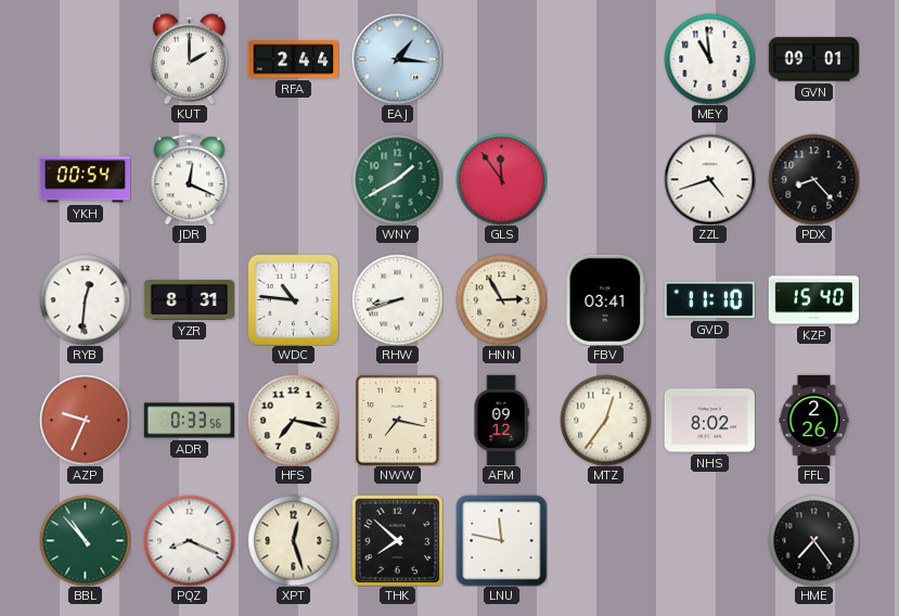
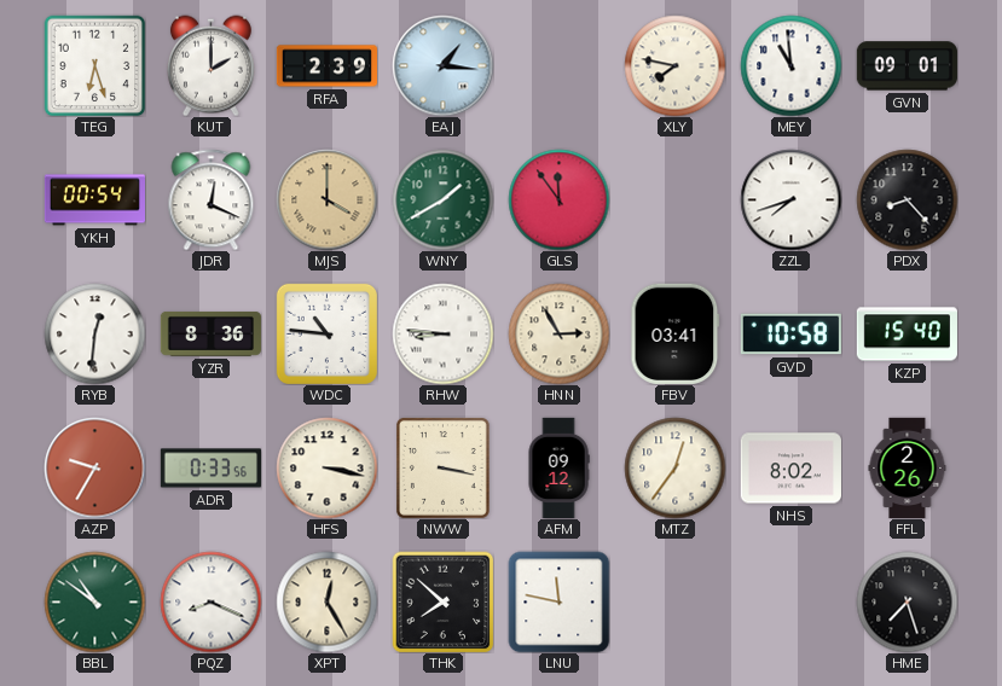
TEG: none -> 6:27 (94, 65)
RFA: 2:44 -> 2:39 (326, 66)
XLY: none -> 7:47 (674, 65)
MJS: none -> 4:00 (326, 199)
ZZL: 4:42 -> 7:42 (790, 199)
YZR: 8:31 -> 8:36 (210, 333)
RHW: 8:42 -> 8:46 (442, 333)
GVD: 11:10 -> 10:58 (790, 335)
AZP: 9:34 -> 9:35 (94, 467)
HFS: 7:17 -> 3:17 (326, 467)
NWW: 7:17 -> 3:17 (442, 467)
BBL: 10:53 -> 10:51 (94, 601)
XPT: 12:27 -> 12:25 (326, 601)
HME: 7:24 -> 7:27 (907, 601)
